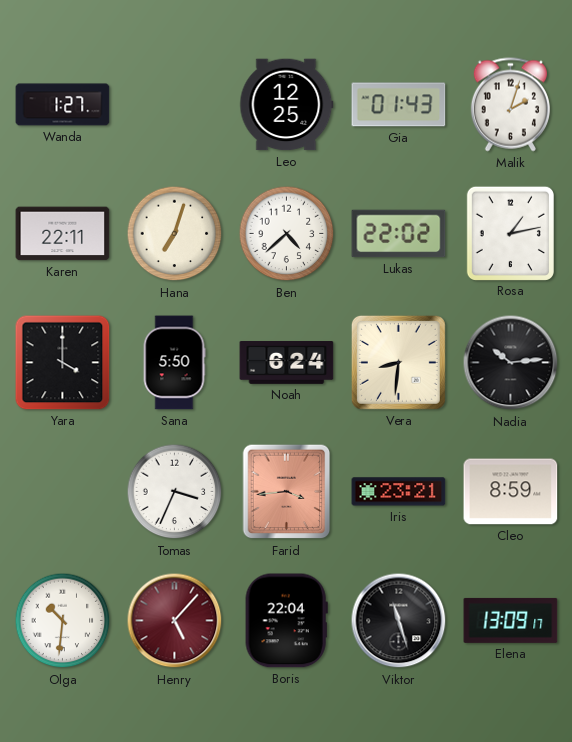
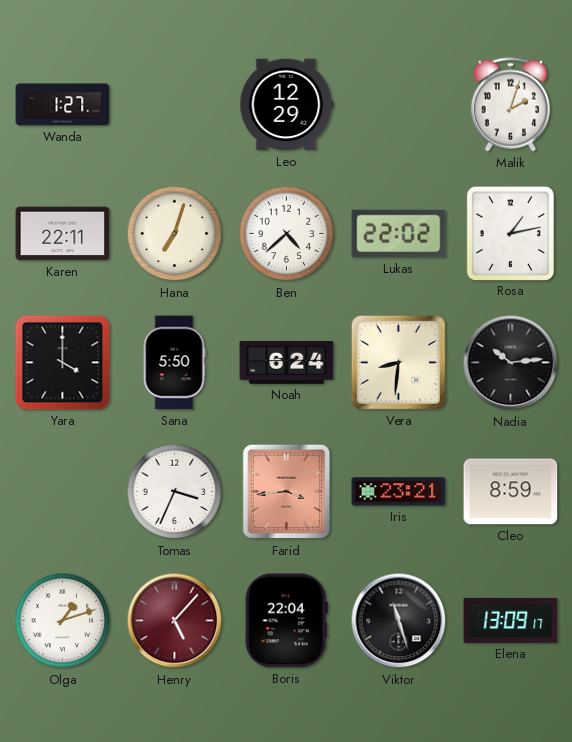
Leo: 12:25 -> 12:29 (287, 105)
Gia: 01:43 -> none (399, 105)
Olga: 10:31 -> 1:12 (63, 621)
